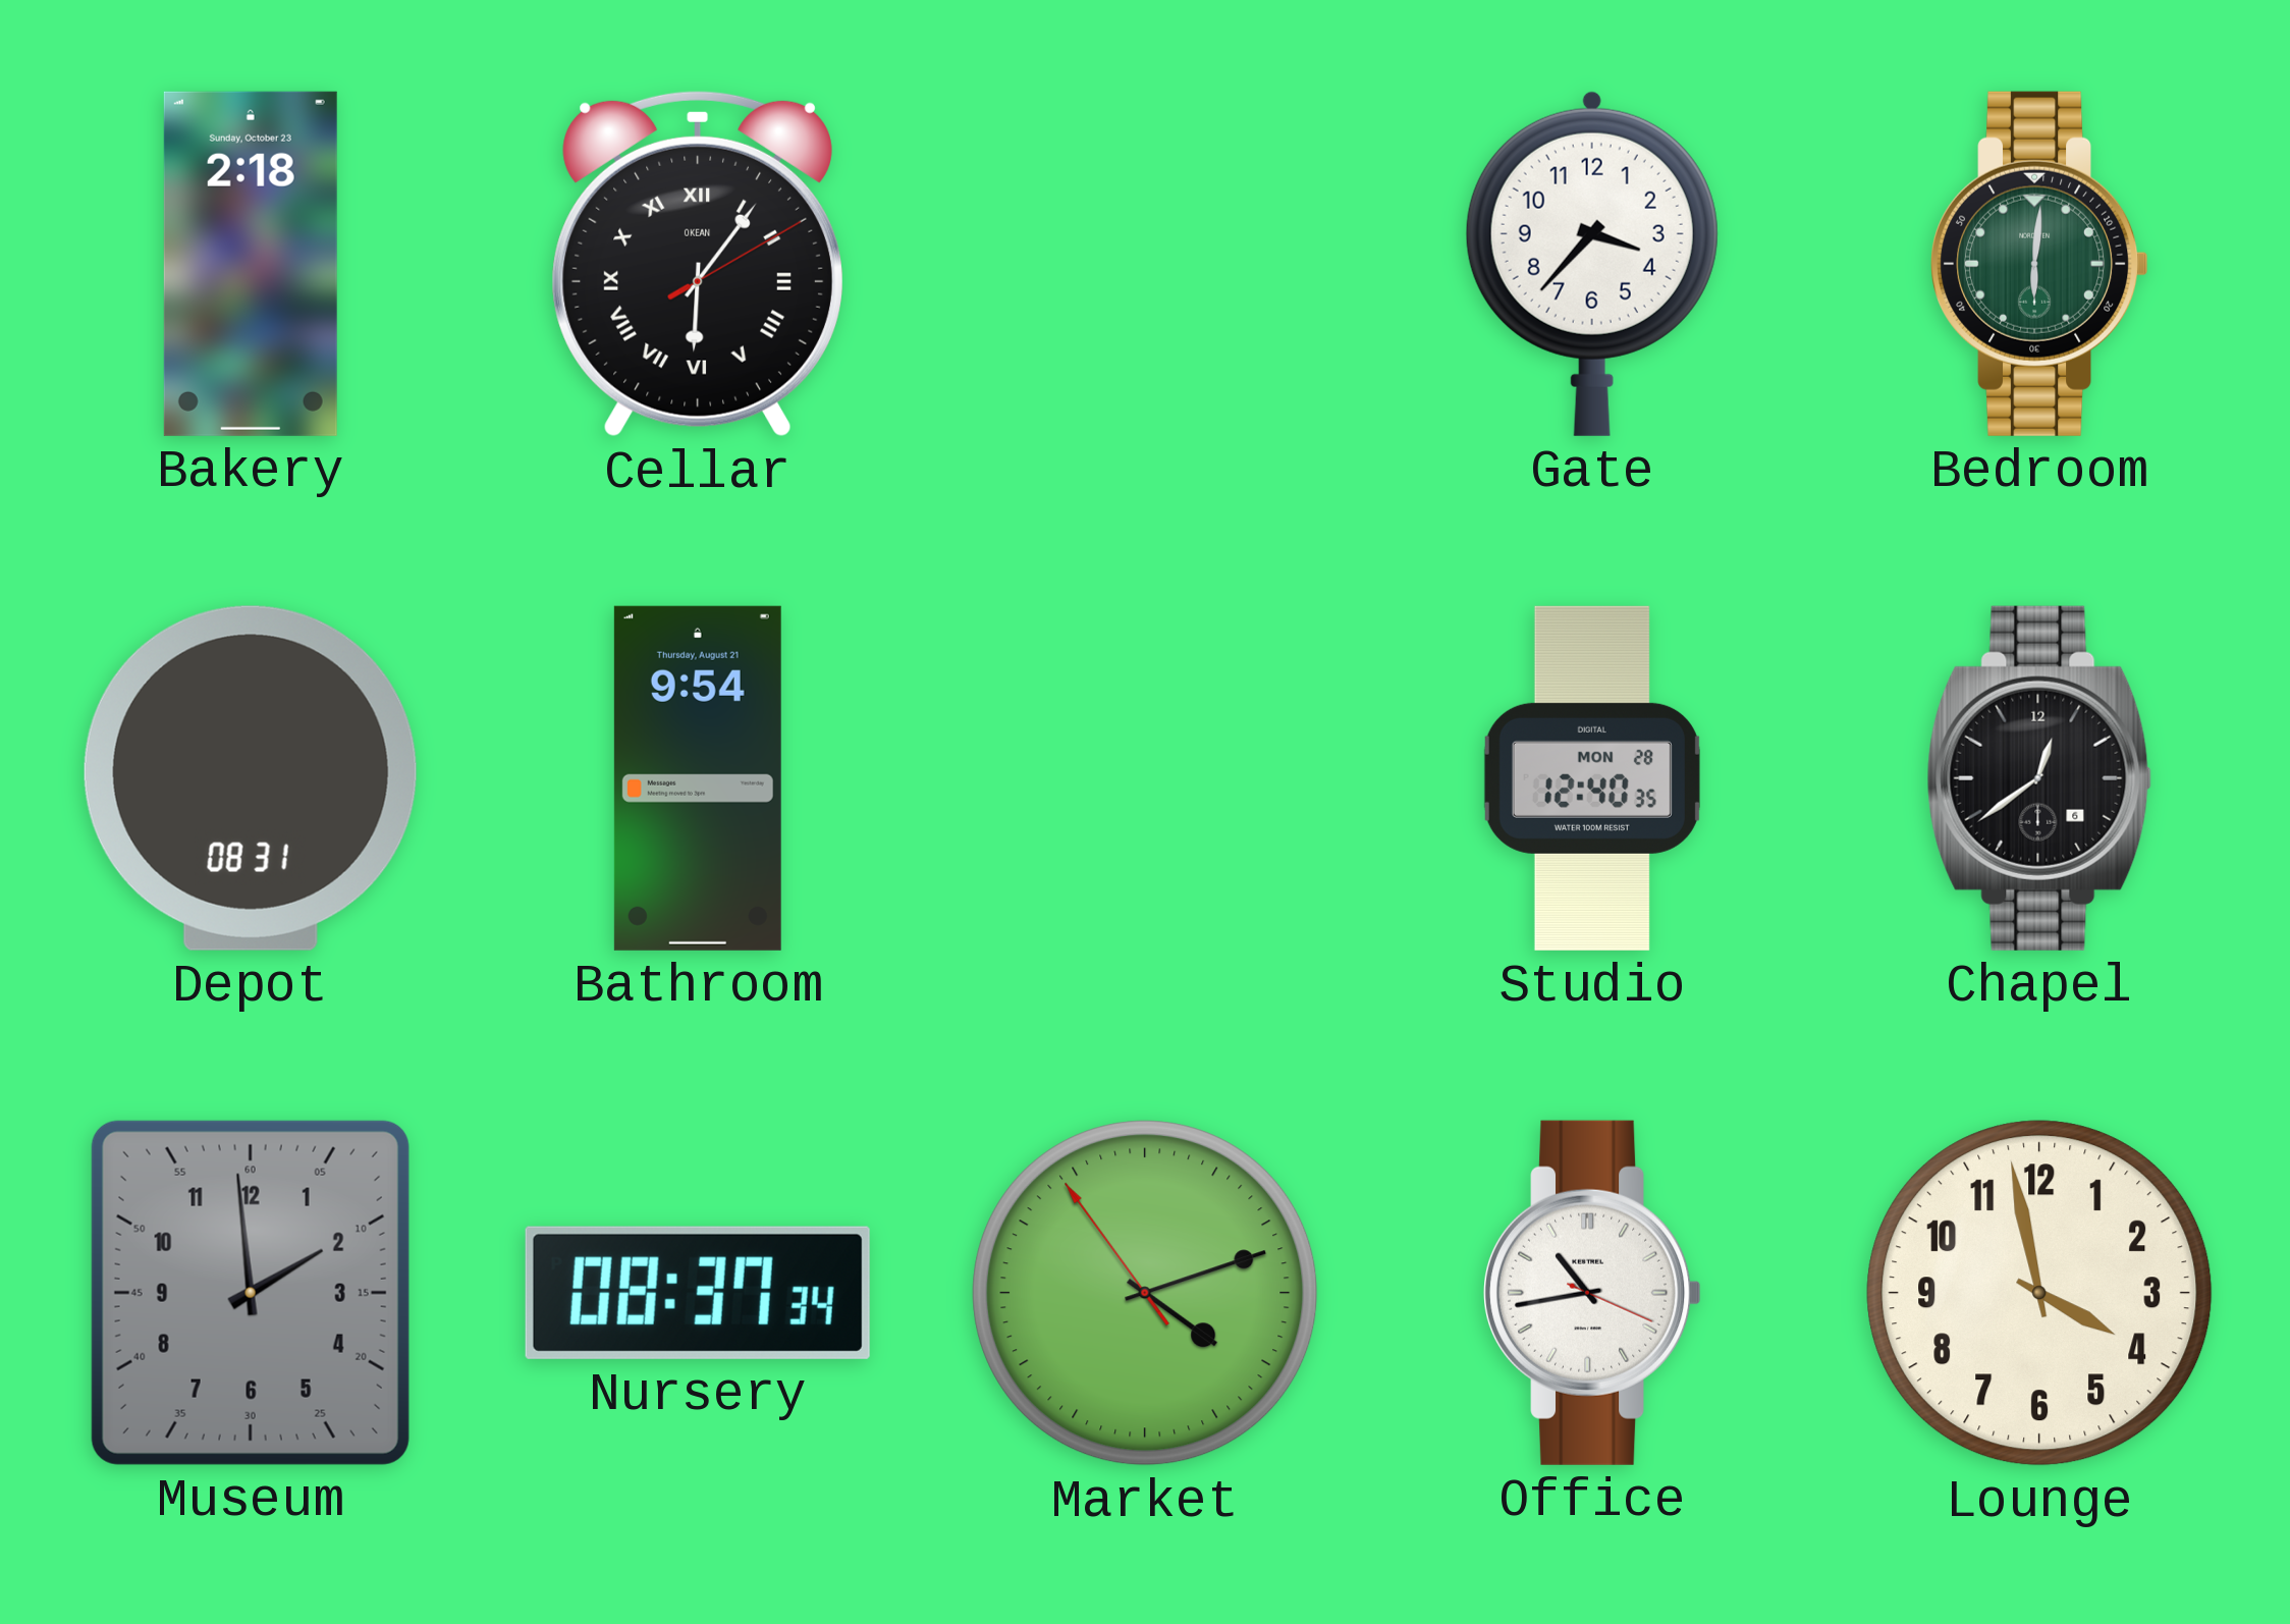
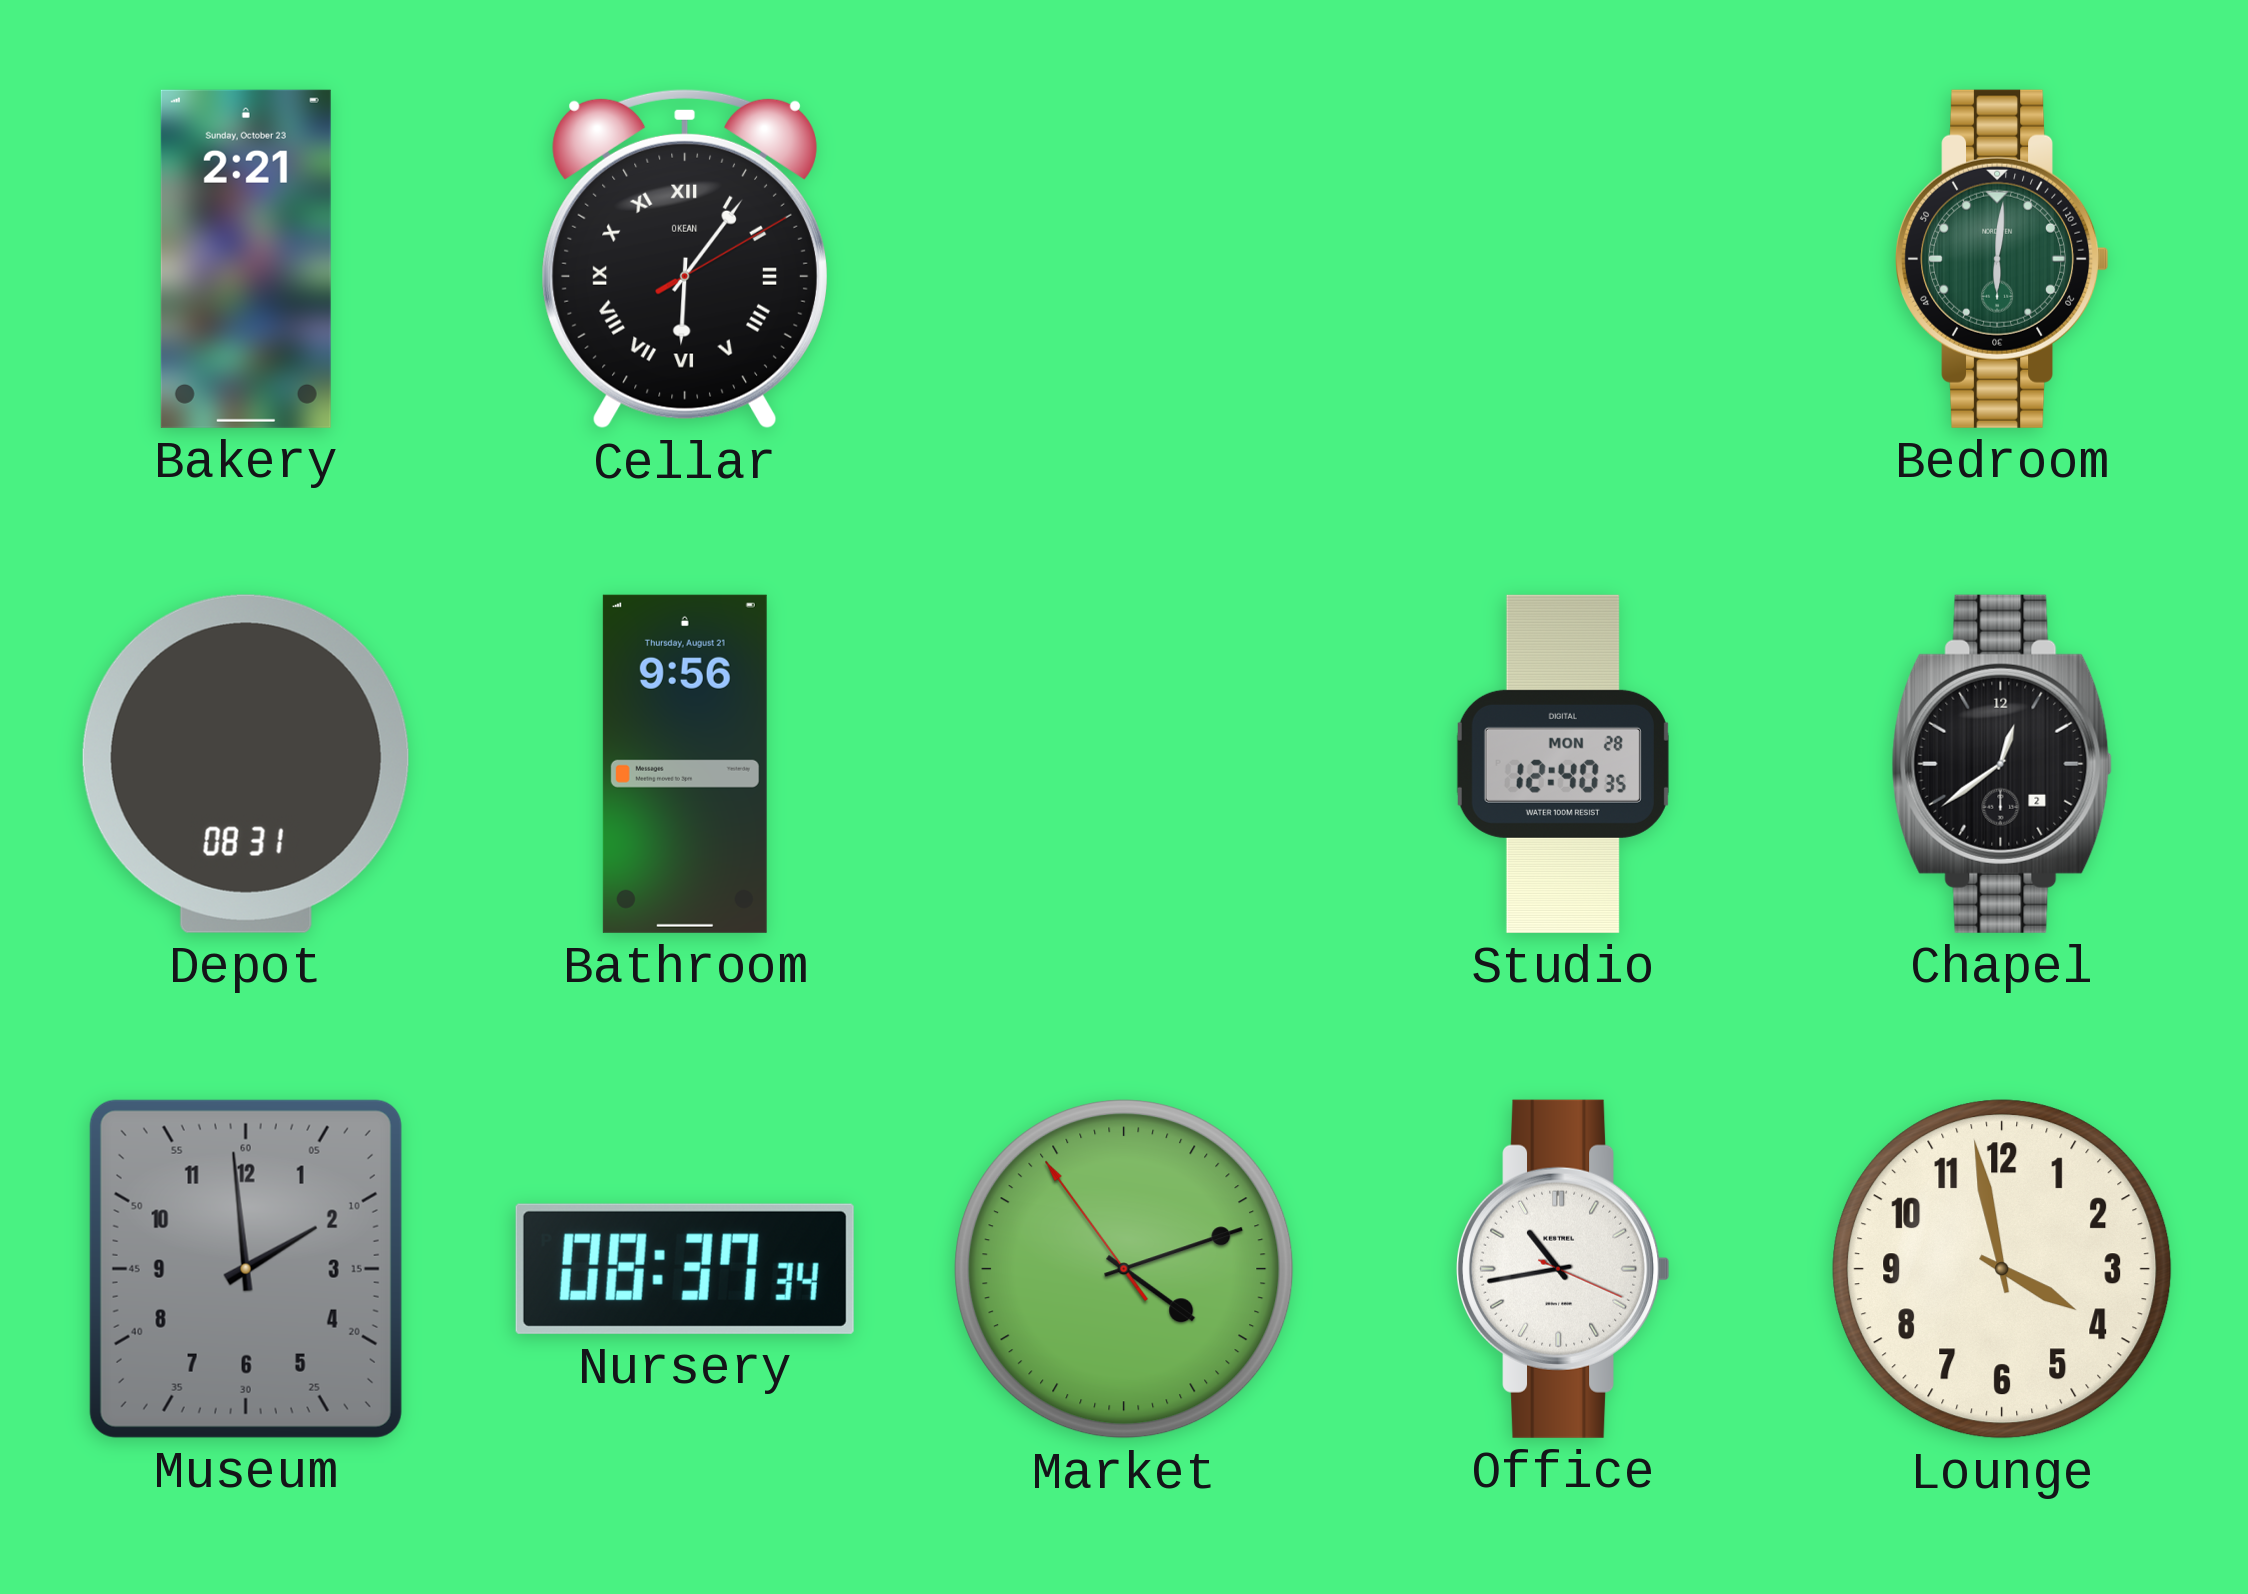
Bakery: 2:18 -> 2:21 (246, 259)
Gate: 3:37 -> none (1592, 264)
Bathroom: 9:54 -> 9:56 (685, 764)
Chapel date: 6 -> 2 (2002, 764)
